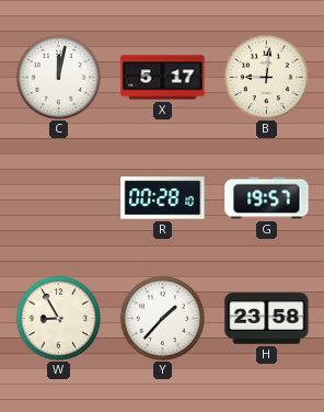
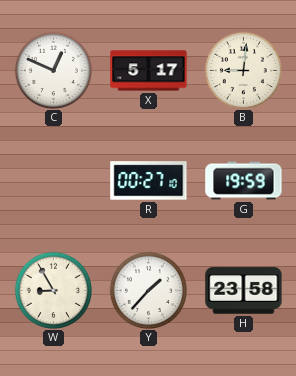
C: 12:02 -> 12:49 (53, 70)
R: 00:28 -> 00:27 (149, 181)
G: 19:57 -> 19:59 (244, 181)
